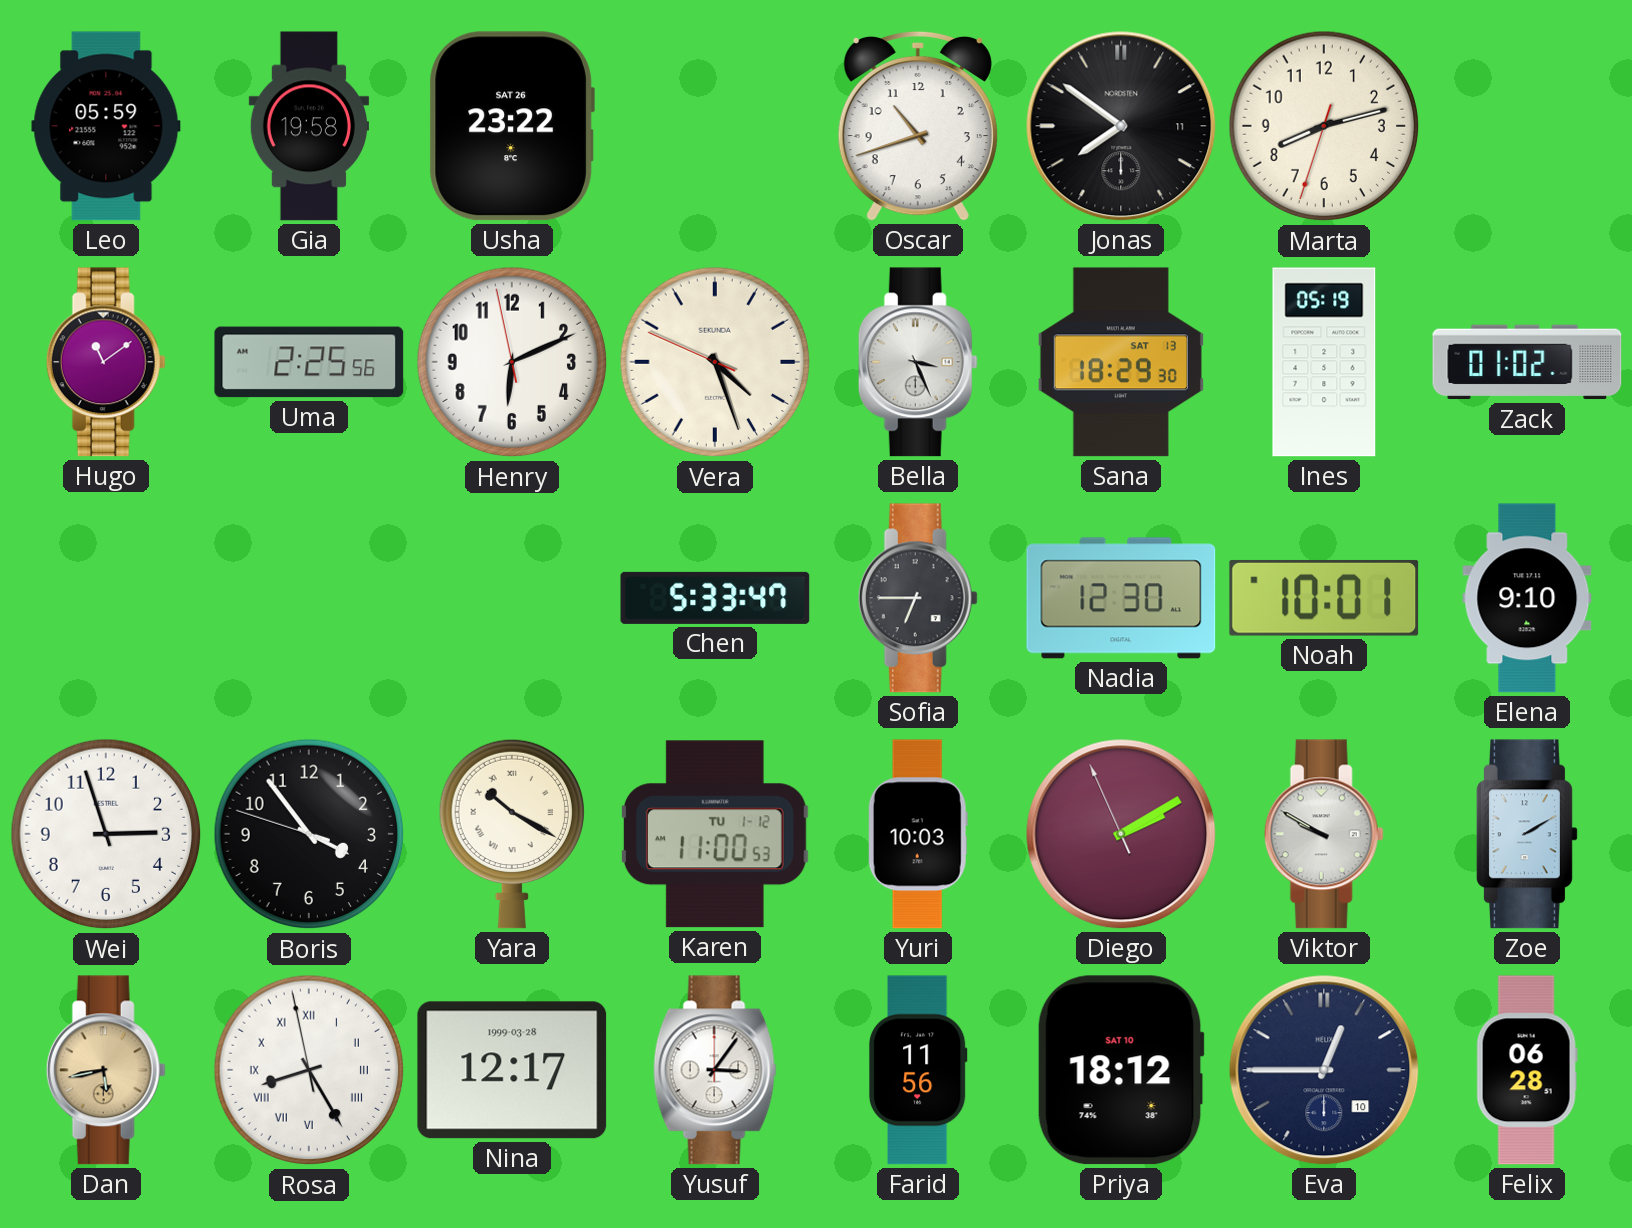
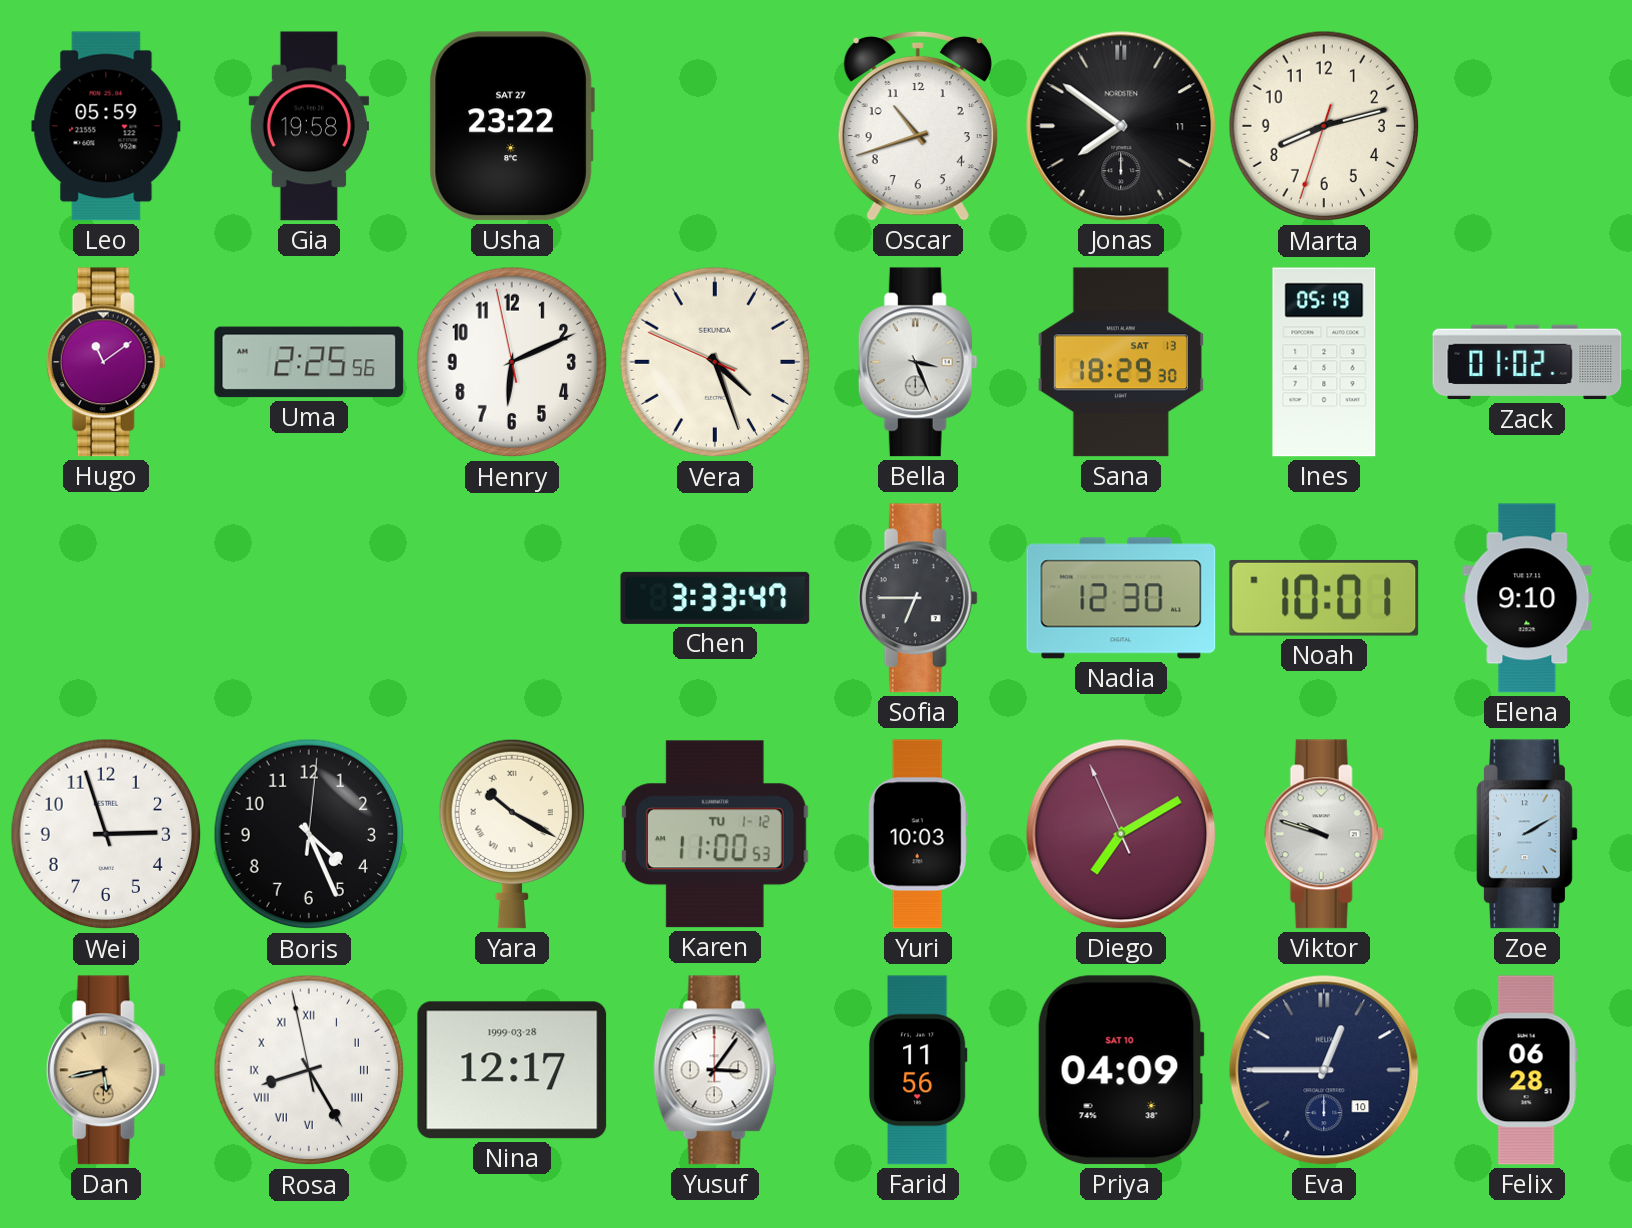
Usha date: SAT 26 -> SAT 27 (512, 126)
Chen: 5:33 -> 3:33 (715, 598)
Boris: 3:53 -> 4:26 (309, 834)
Diego: 2:09 -> 7:09 (1121, 834)
Viktor: 9:50 -> 9:48 (1324, 834)
Priya: 18:12 -> 04:09 (1121, 1070)
